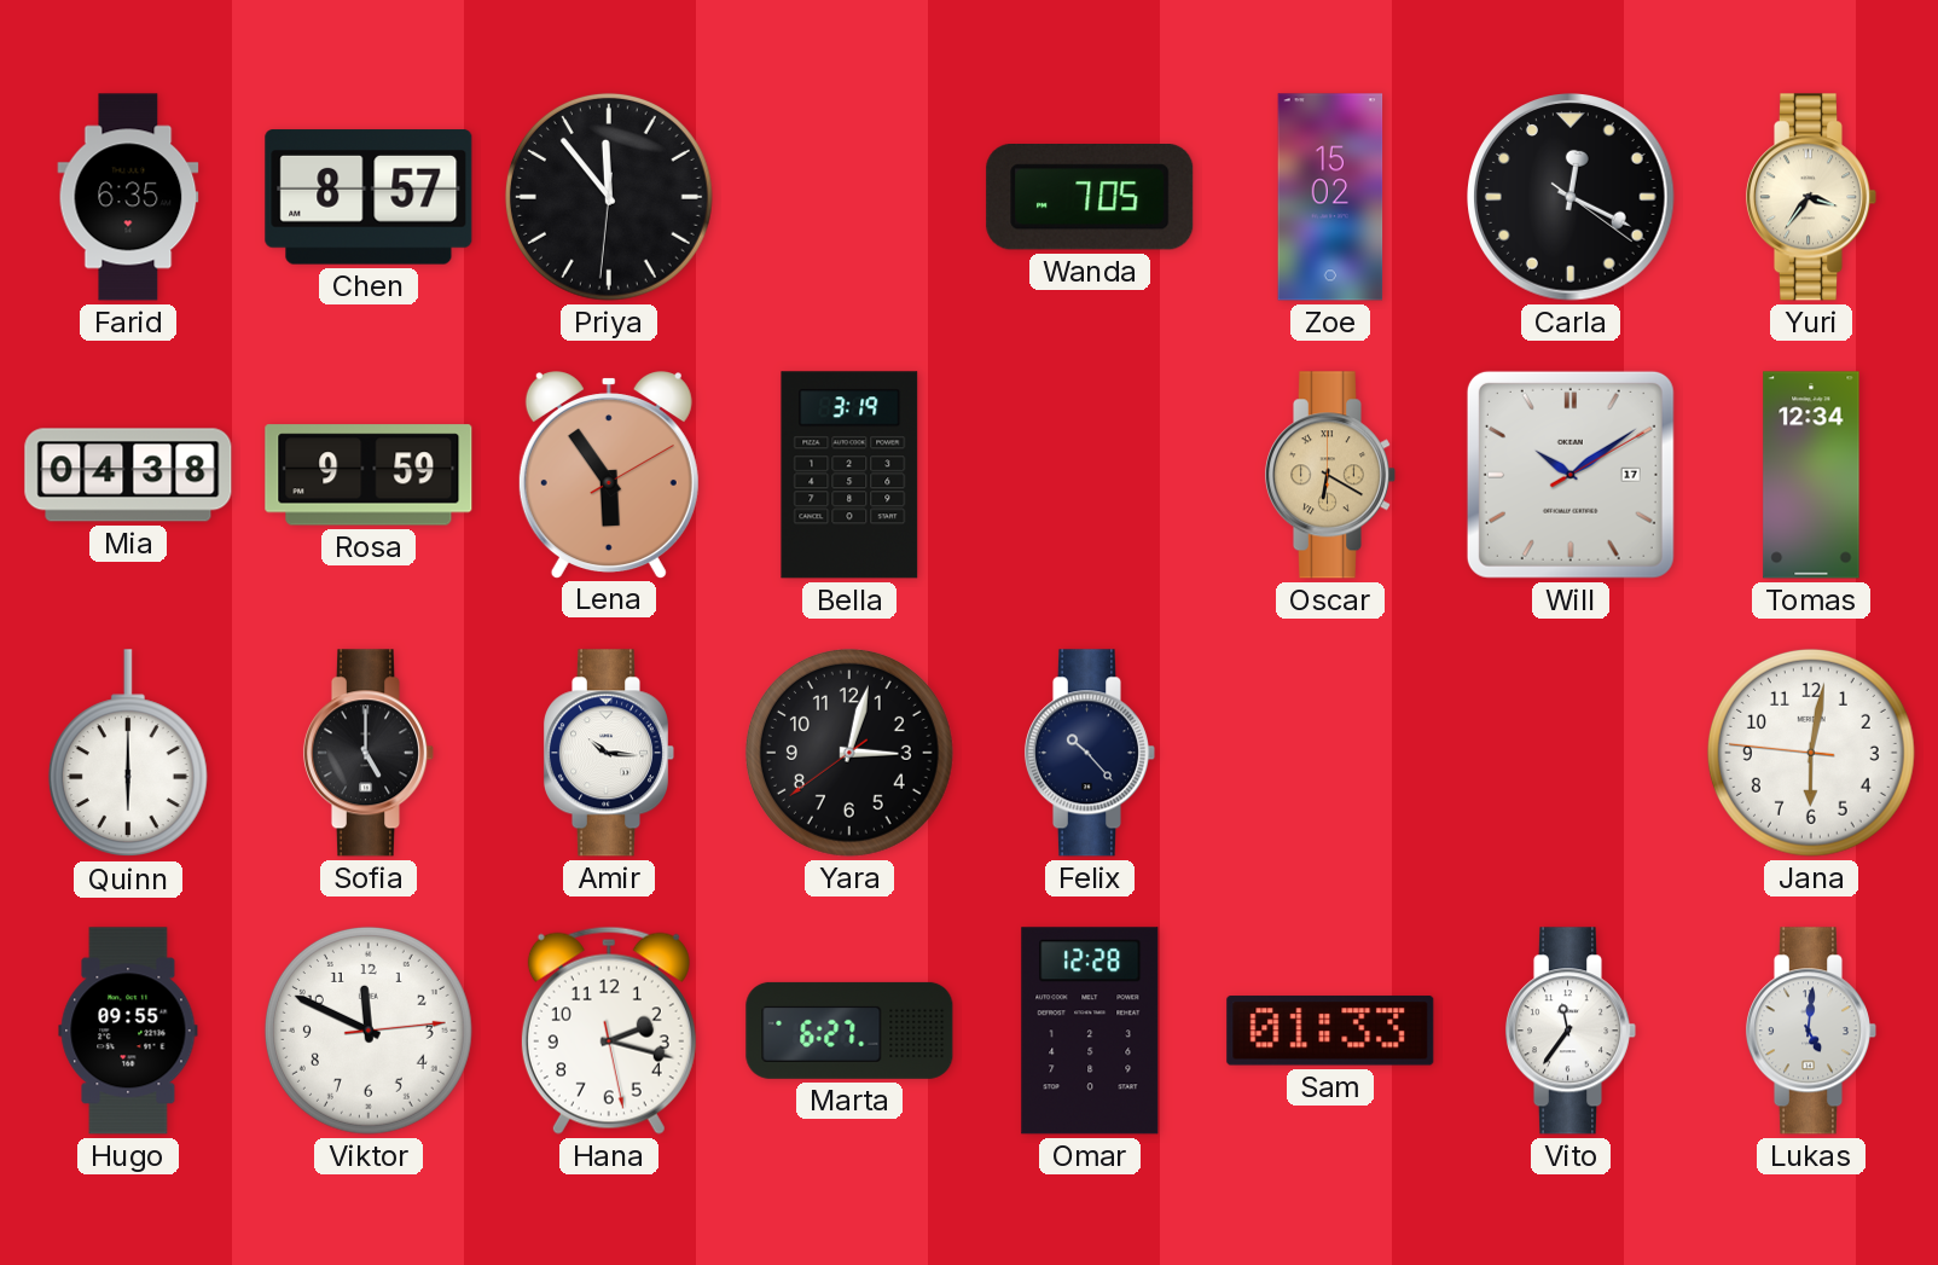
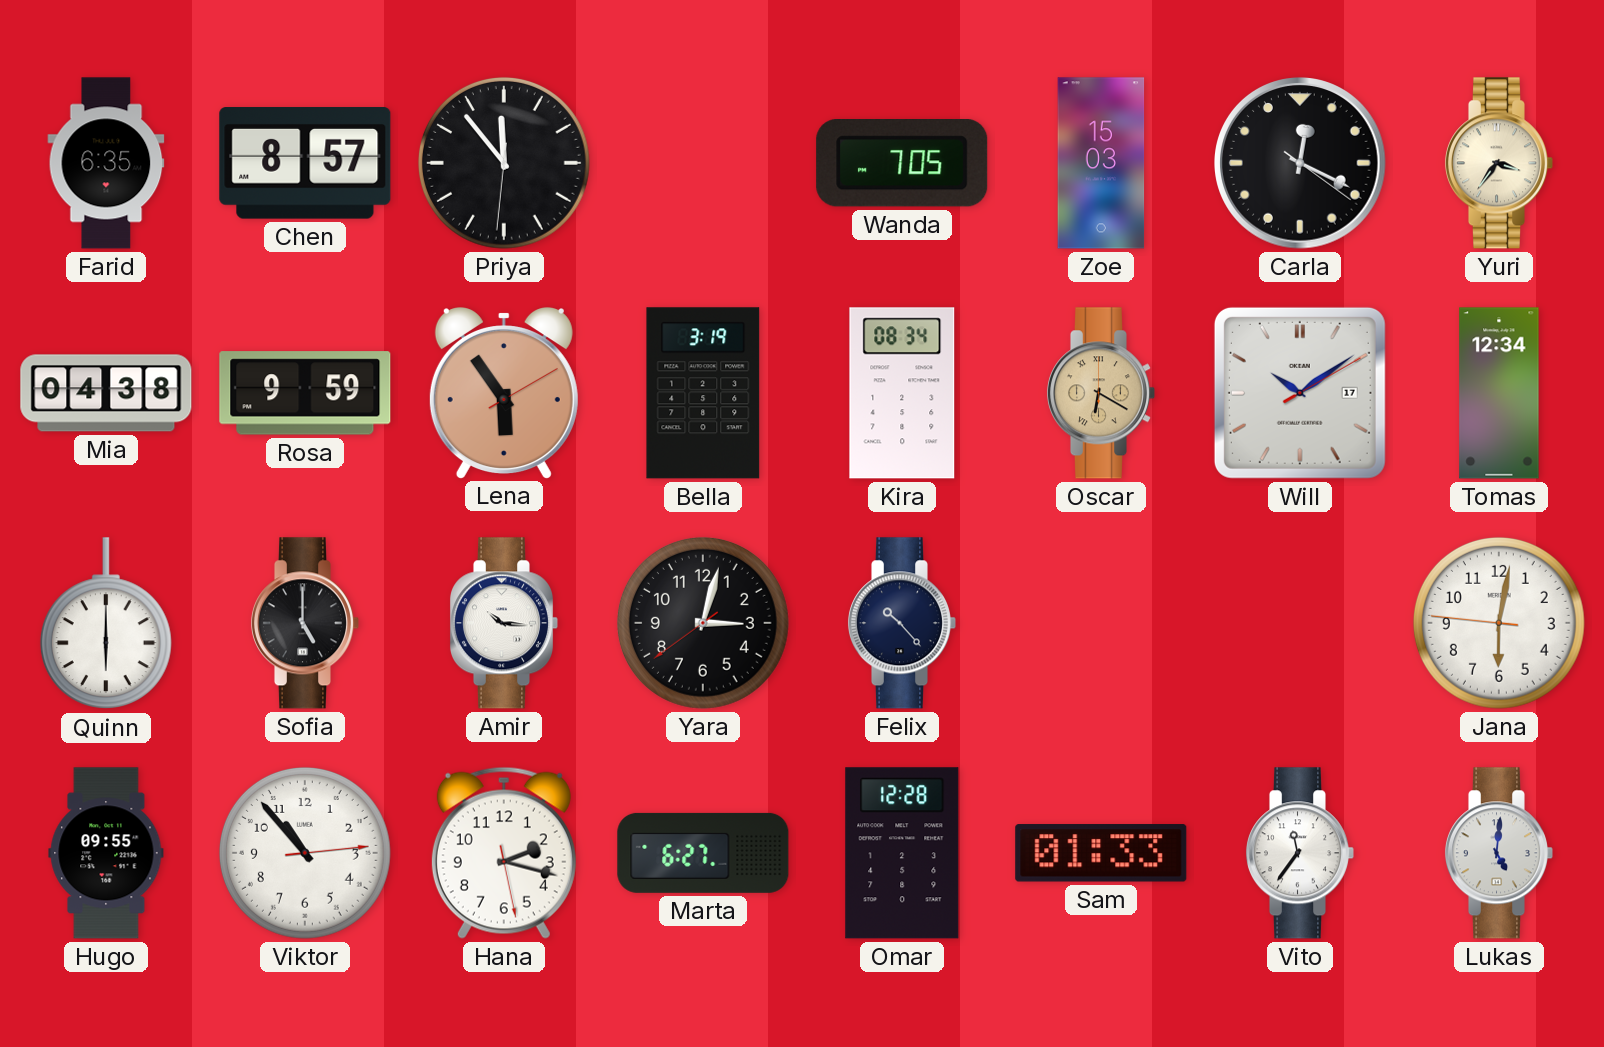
Zoe: 15:02 -> 15:03 (1101, 163)
Kira: none -> 08:34 (902, 393)
Viktor: 11:49 -> 10:53 (305, 853)
